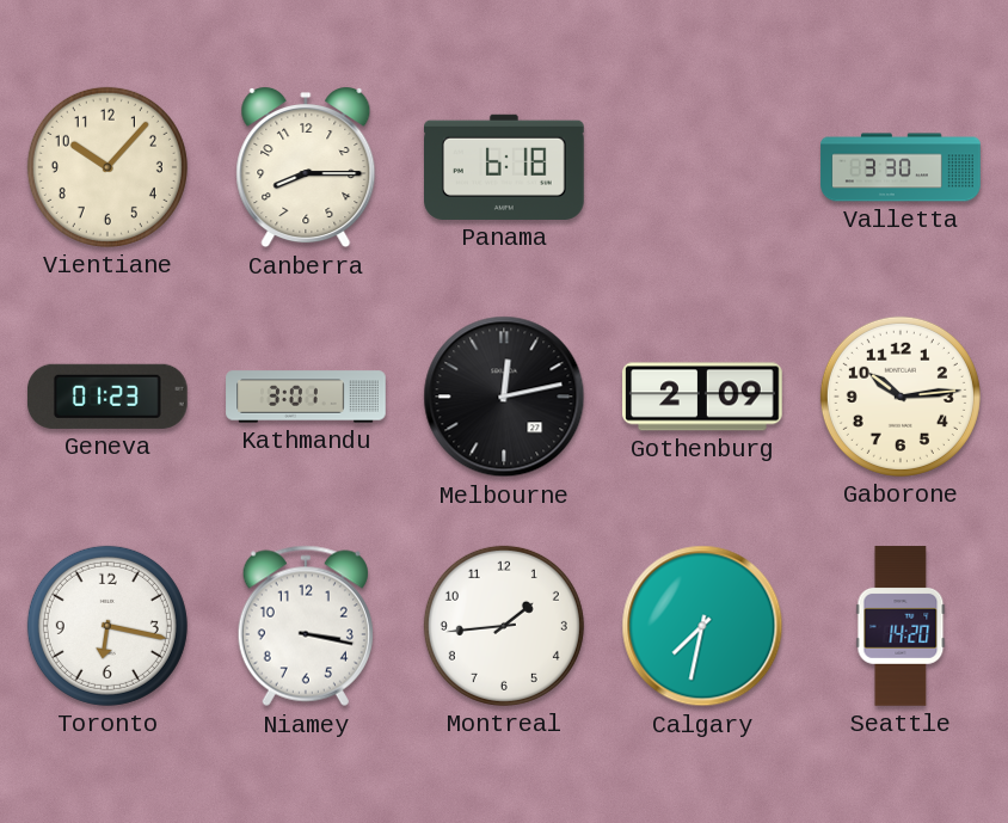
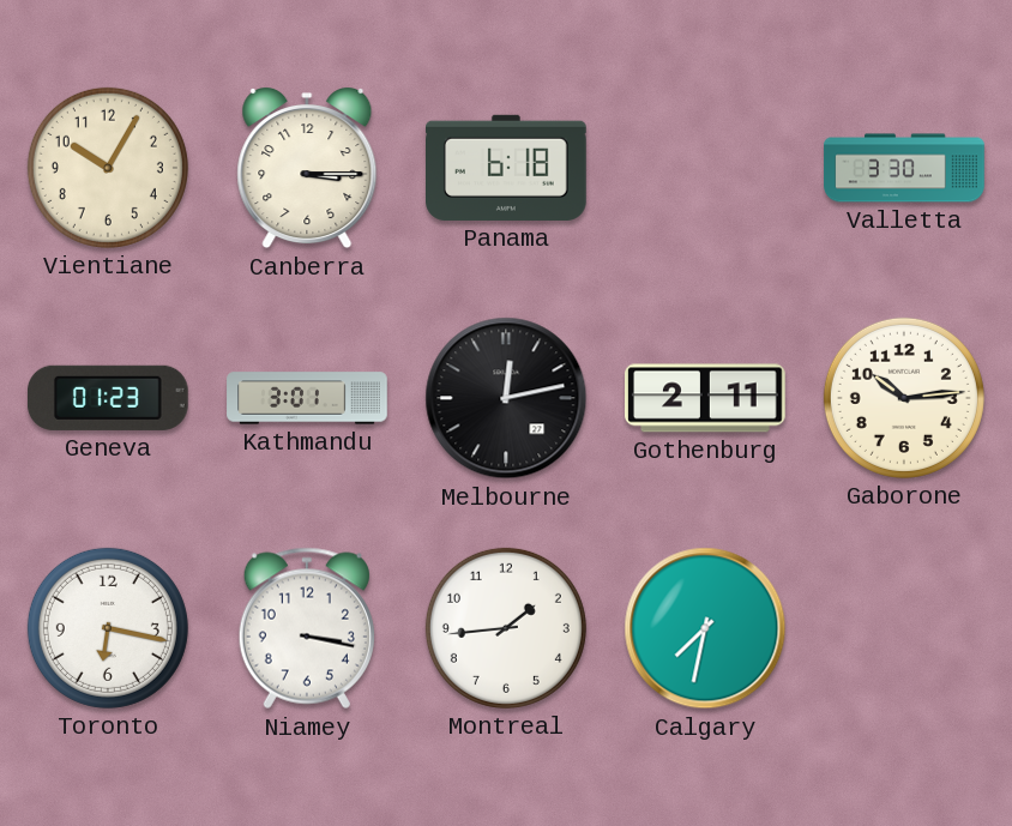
Vientiane: 10:07 -> 10:05 (108, 168)
Canberra: 8:15 -> 3:15 (307, 169)
Gothenburg: 2:09 -> 2:11 (705, 398)
Seattle: 14:20 -> none (901, 626)
